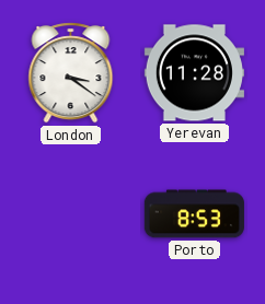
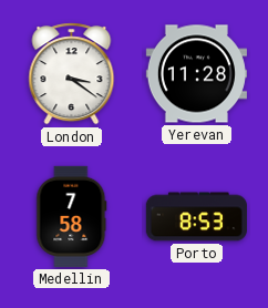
Medellin: none -> 7:58 (72, 216)
